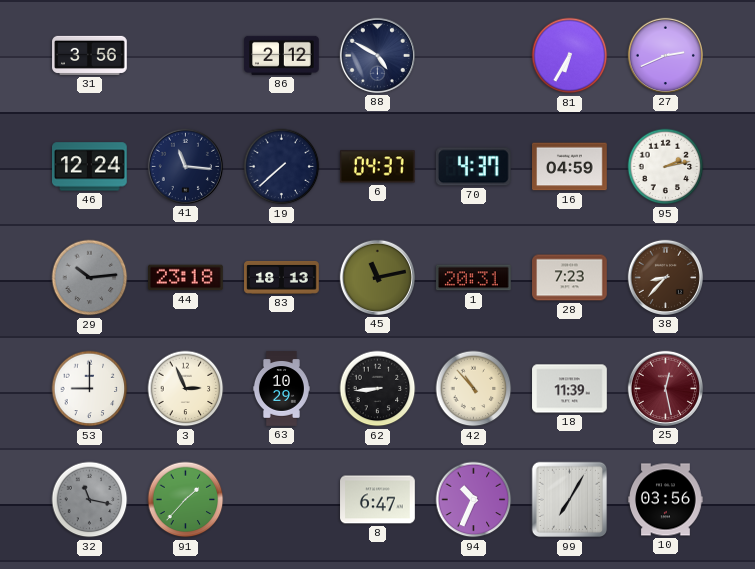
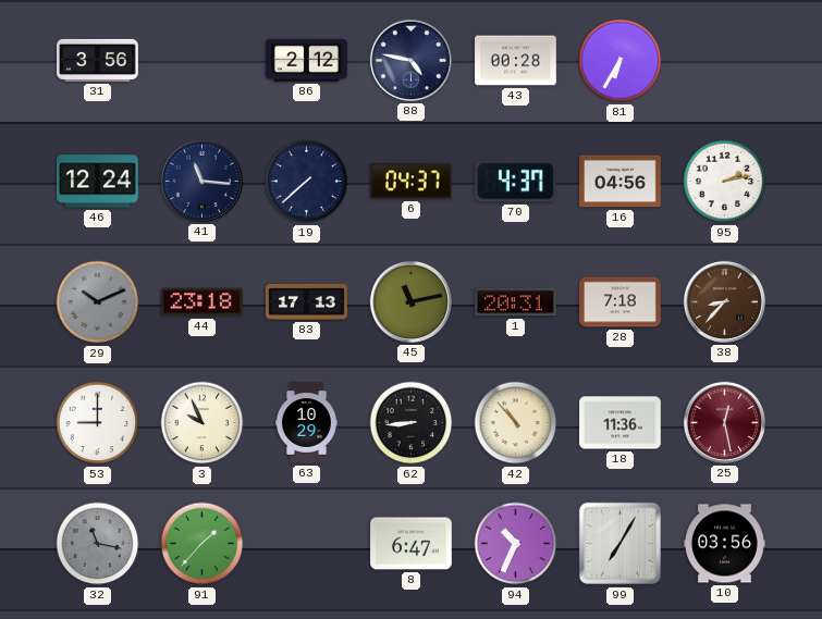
88: 4:50 -> 4:47 (410, 60)
43: none -> 00:28 (516, 61)
27: 2:41 -> none (665, 55)
16: 04:59 -> 04:56 (621, 182)
29: 10:14 -> 10:11 (98, 302)
83: 18:13 -> 17:13 (307, 301)
28: 7:23 -> 7:18 (621, 302)
3: 2:56 -> 9:56 (203, 423)
18: 11:39 -> 11:36 (621, 423)
